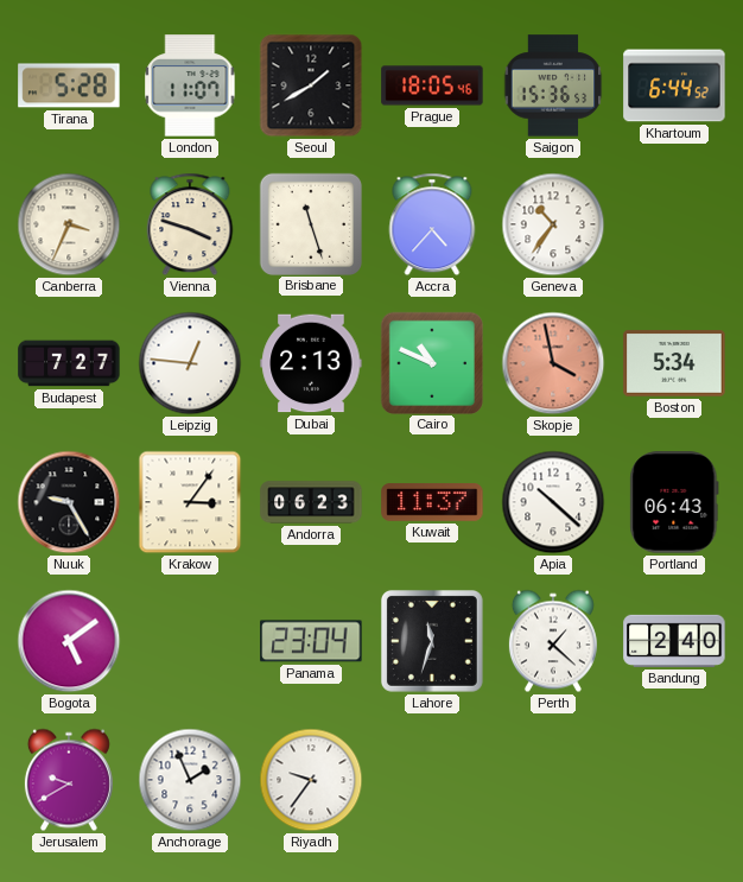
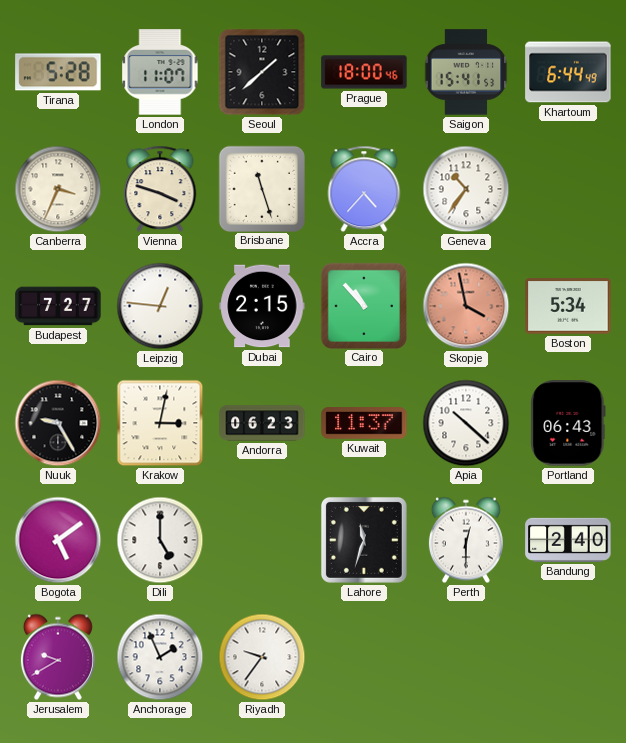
Seoul: 1:40 -> 1:38 (262, 72)
Prague: 18:05 -> 18:00 (364, 72)
Saigon: 15:36 -> 15:41 (466, 72)
Khartoum: 6:44:52 -> 6:44:49 (568, 72)
Dubai: 2:13 -> 2:15 (262, 306)
Cairo: 10:49 -> 10:53 (363, 305)
Krakow: 3:06 -> 3:02 (160, 423)
Dili: none -> 5:00 (160, 540)
Panama: 23:04 -> none (311, 641)
Perth: 1:22 -> 12:30 (466, 540)
